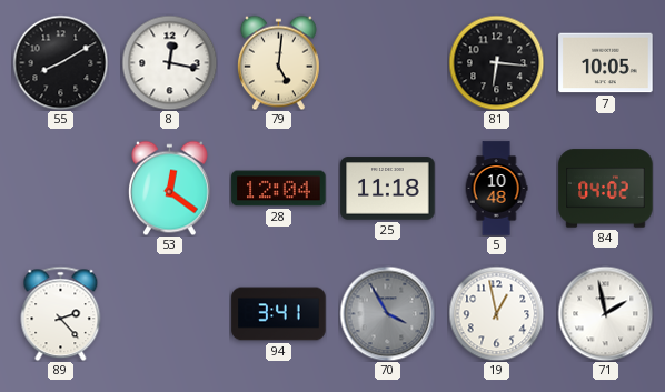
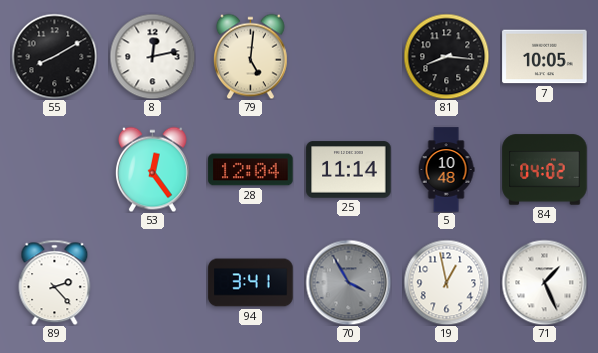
8: 12:17 -> 12:13 (152, 56)
81: 6:16 -> 8:16 (446, 56)
53: 12:21 -> 12:24 (152, 169)
25: 11:18 -> 11:14 (349, 170)
71: 1:58 -> 1:26 (544, 282)
